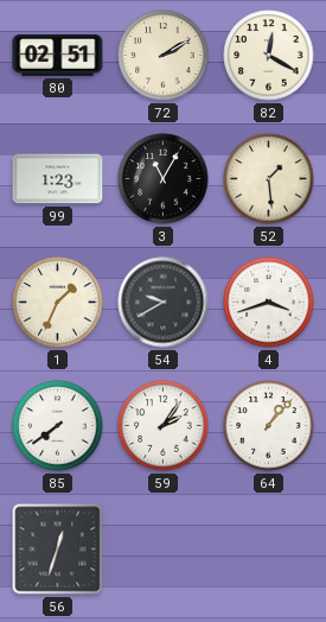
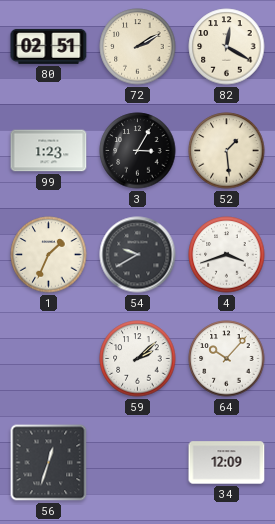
3: 11:05 -> 3:05 (138, 151)
85: 7:39 -> none (58, 426)
59: 2:06 -> 2:08 (138, 359)
64: 1:07 -> 10:07 (227, 359)
34: none -> 12:09 (227, 463)
